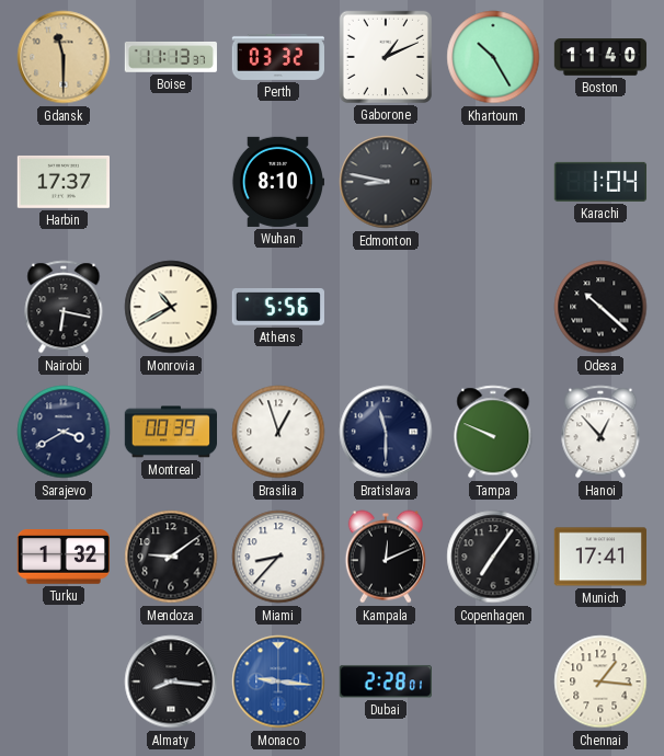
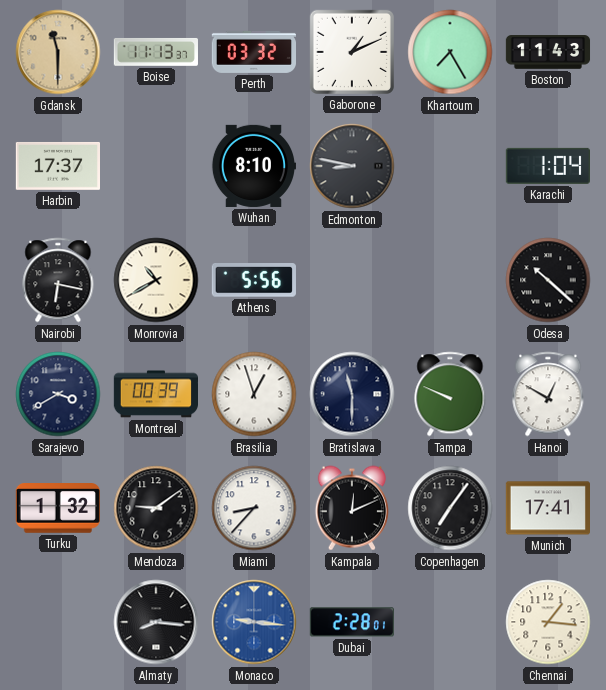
Khartoum: 10:25 -> 7:25 (450, 52)
Boston: 11:40 -> 11:43 (548, 52)
Hanoi: 12:53 -> 12:50 (548, 394)
